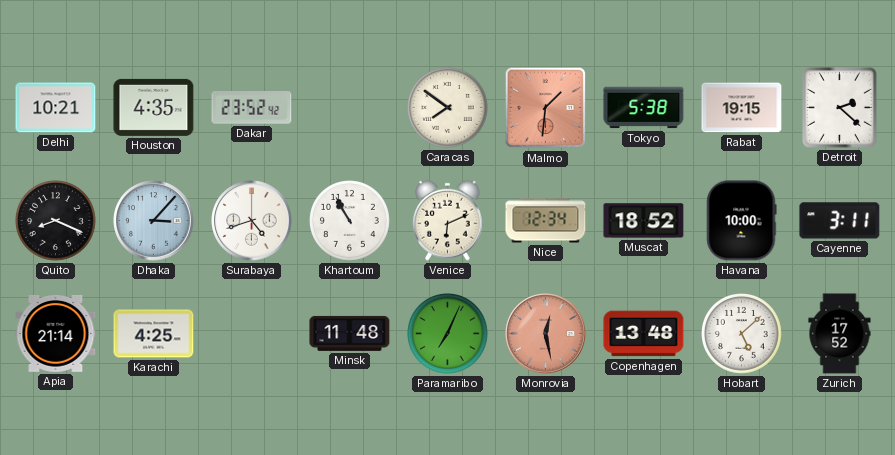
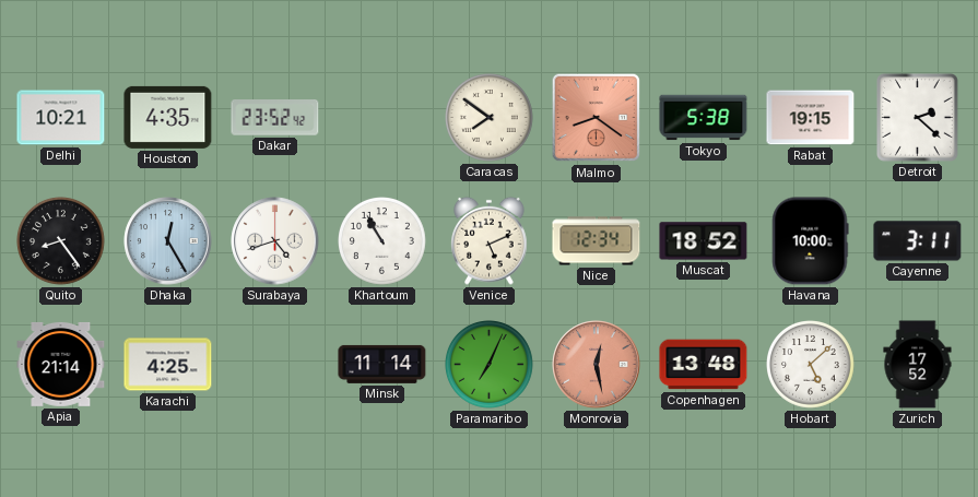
Malmo: 1:31 -> 8:21 (597, 118)
Quito: 8:19 -> 8:24 (61, 241)
Dhaka: 3:07 -> 12:25 (168, 241)
Venice: 6:11 -> 5:11 (490, 240)
Minsk: 11:48 -> 11:14 (382, 364)
